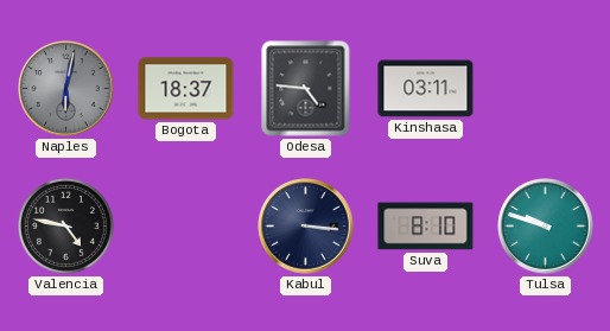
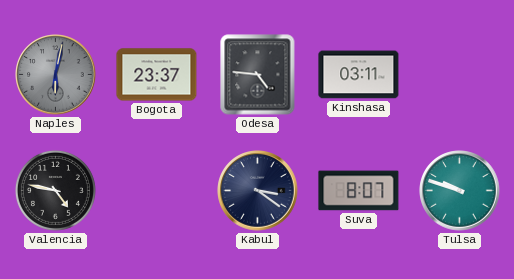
Bogota: 18:37 -> 23:37 (157, 75)
Kabul: 3:16 -> 3:21 (258, 191)
Suva: 8:10 -> 8:07 (359, 191)
